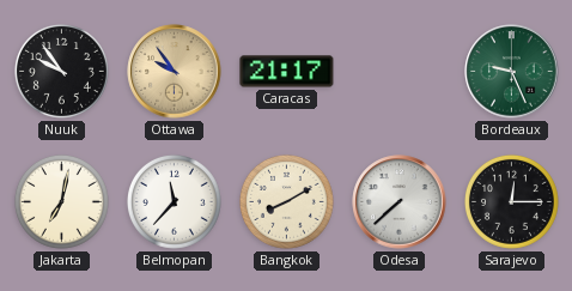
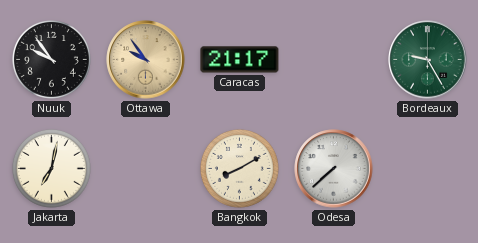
Bordeaux: 9:26 -> 9:25 (428, 60)
Belmopan: 11:37 -> none (174, 201)
Sarajevo: 12:15 -> none (511, 201)
